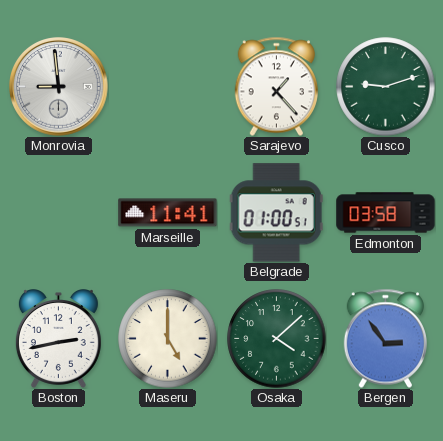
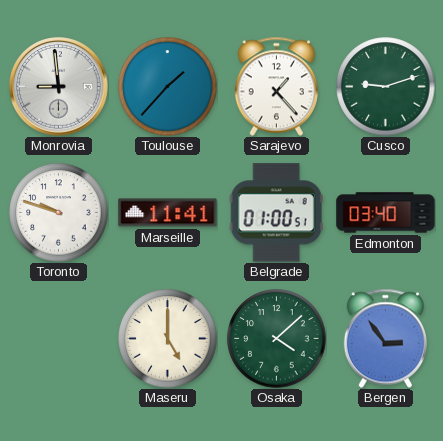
Toulouse: none -> 1:37 (168, 87)
Toronto: none -> 9:48 (59, 213)
Edmonton: 03:58 -> 03:40 (386, 213)
Boston: 2:43 -> none (58, 339)
